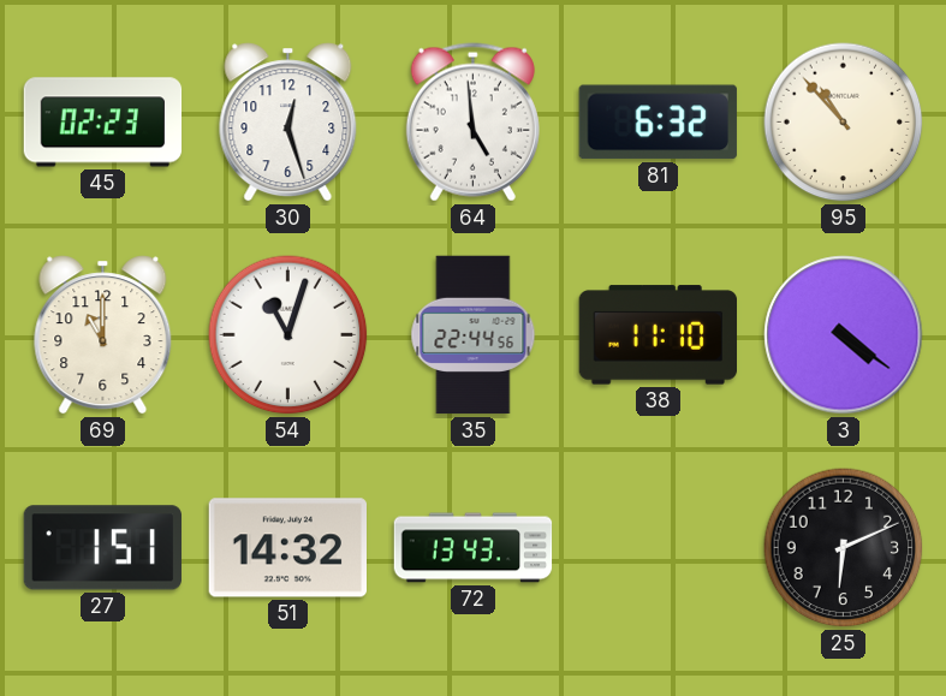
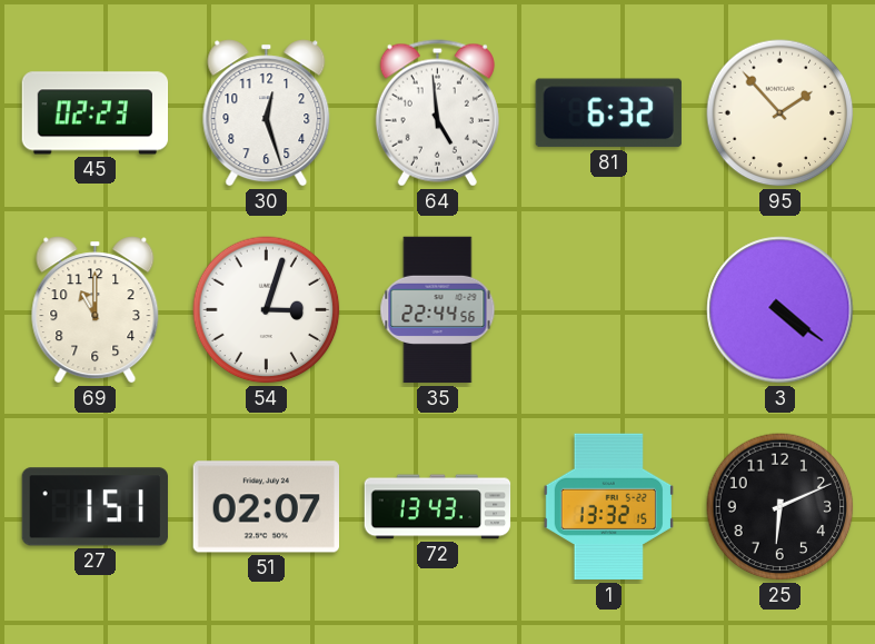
95: 10:53 -> 1:53 (780, 113)
54: 11:03 -> 3:03 (267, 310)
38: 11:10 -> none (658, 335)
51: 14:32 -> 02:07 (266, 507)
1: none -> 13:32 (608, 507)
